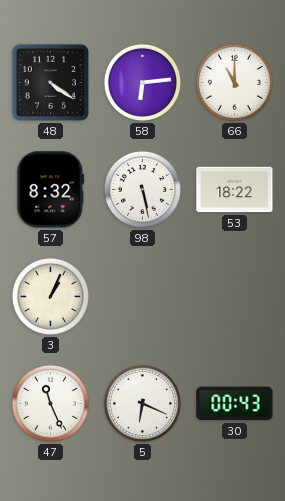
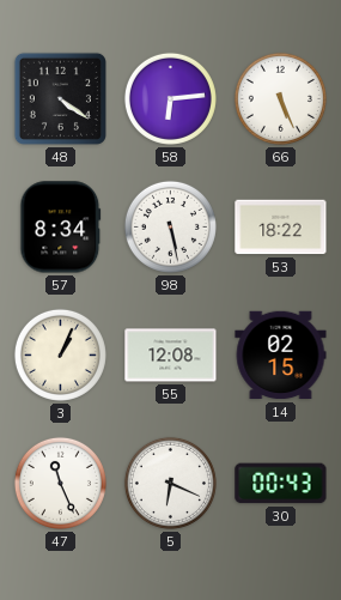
66: 11:00 -> 5:26 (280, 98)
57: 8:32 -> 8:34 (61, 228)
55: none -> 12:08 (171, 356)
14: none -> 02:15 (281, 356)
